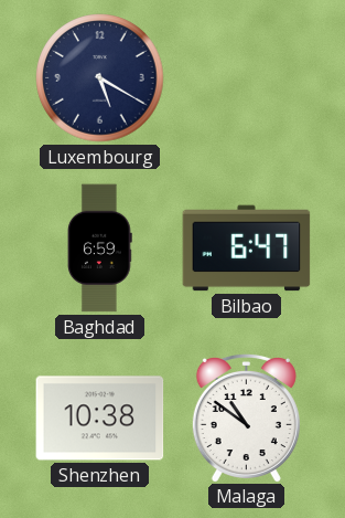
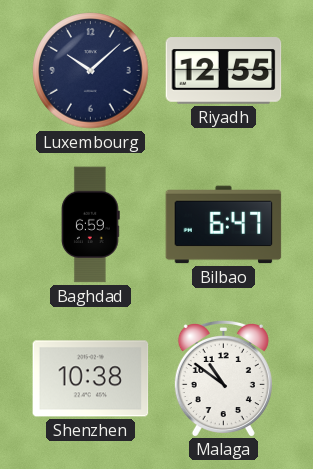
Luxembourg: 5:20 -> 10:08 (91, 71)
Riyadh: none -> 12:55 (224, 71)
